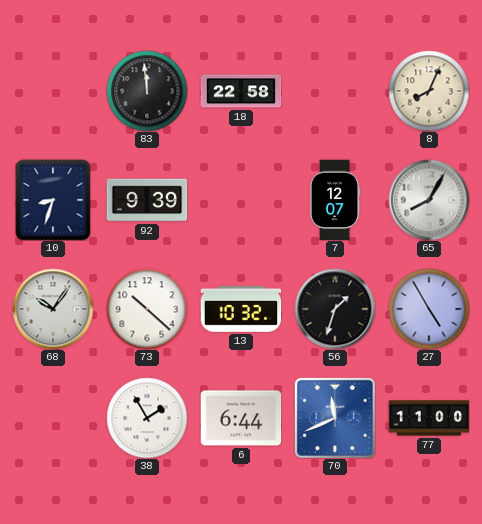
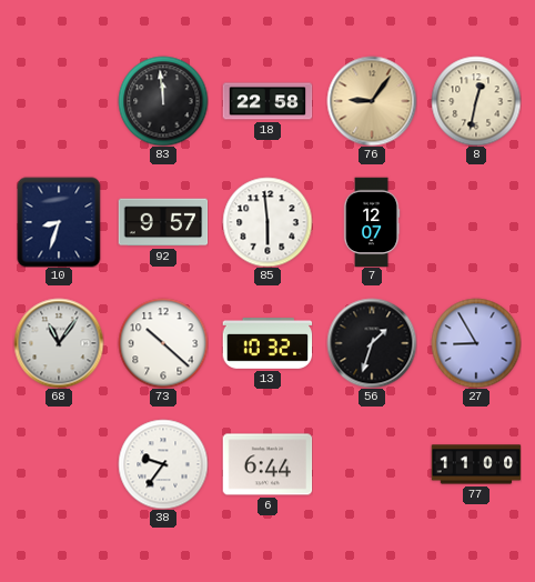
76: none -> 9:06 (372, 101)
8: 8:04 -> 12:32 (476, 101)
92: 9:39 -> 9:57 (163, 222)
85: none -> 5:59 (267, 222)
65: 8:05 -> none (429, 200)
68: 10:06 -> 11:06 (59, 343)
27: 4:55 -> 8:55 (476, 343)
38: 1:55 -> 9:36 (163, 464)
70: 11:41 -> none (335, 418)
